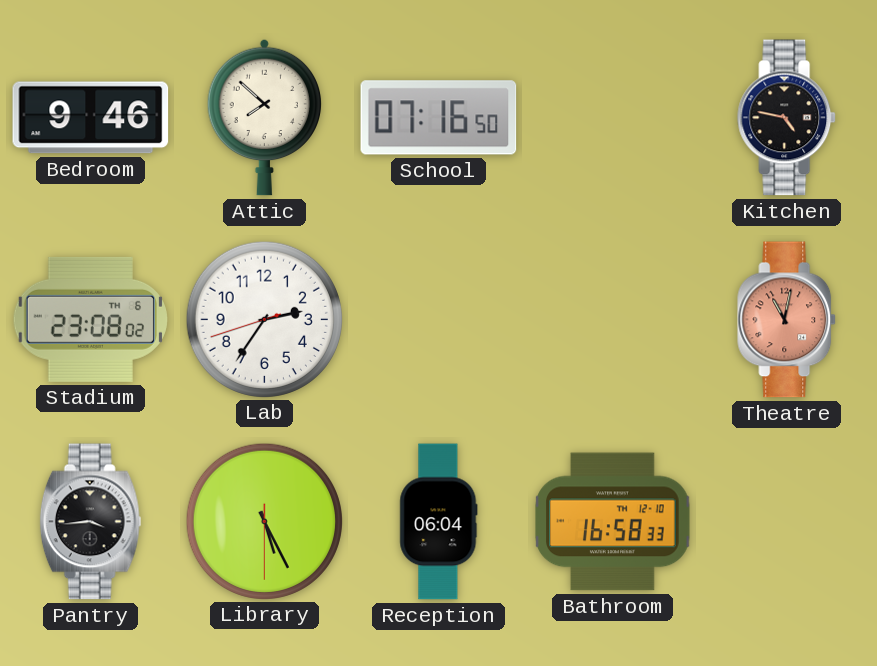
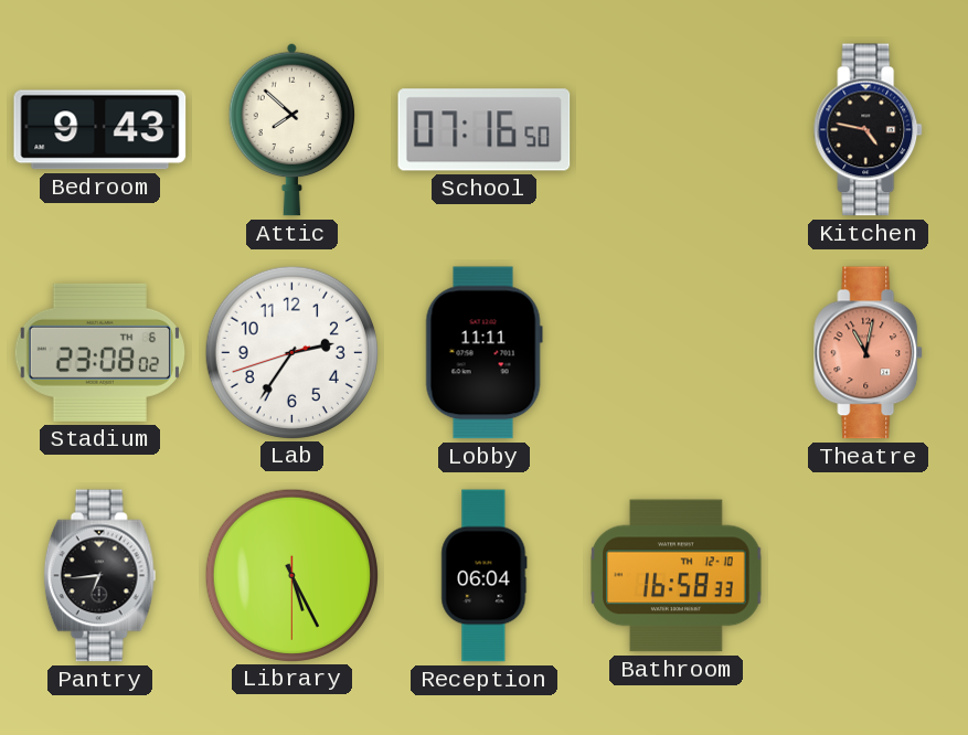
Bedroom: 9:46 -> 9:43 (100, 130)
Lobby: none -> 11:11 (483, 353)
Pantry: 3:44 -> 6:44 (100, 576)
